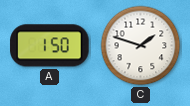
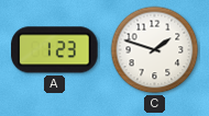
A: 1:50 -> 1:23 (55, 50)
